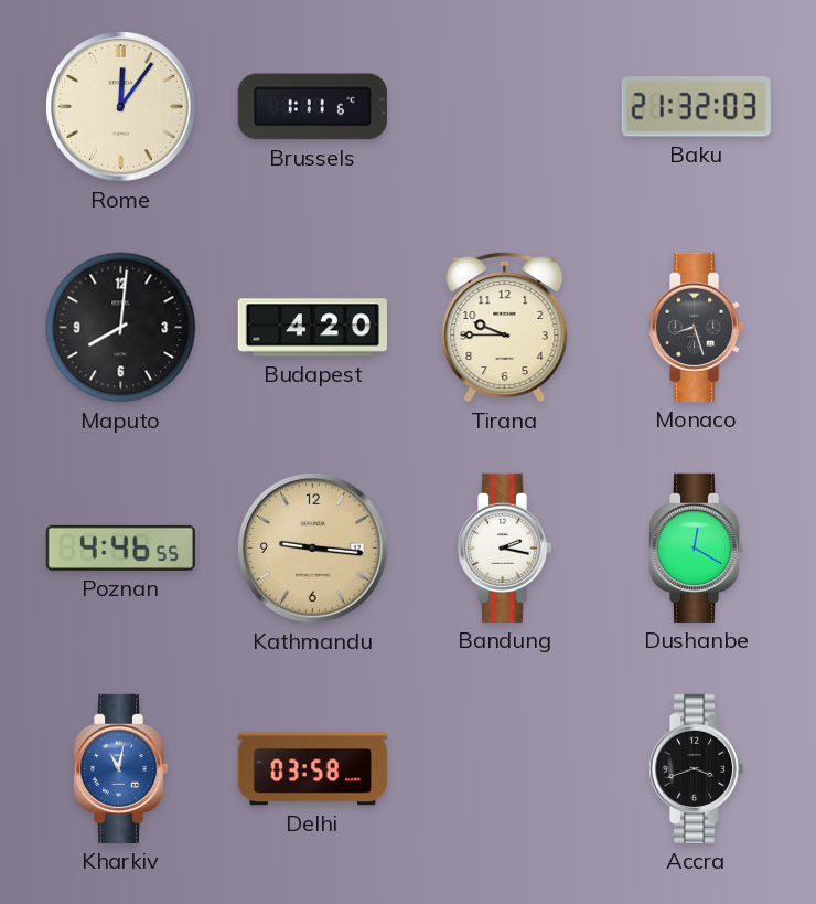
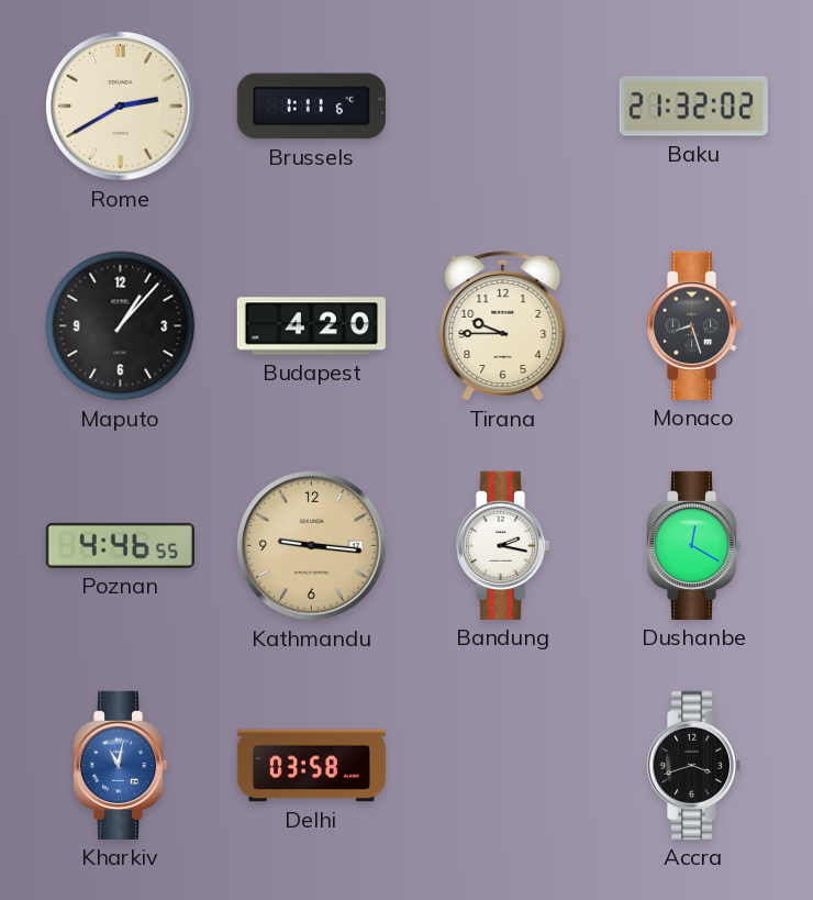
Rome: 12:06 -> 2:40 (121, 107)
Baku: 21:32:03 -> 21:32:02 (693, 107)
Maputo: 8:01 -> 1:07 (121, 326)
